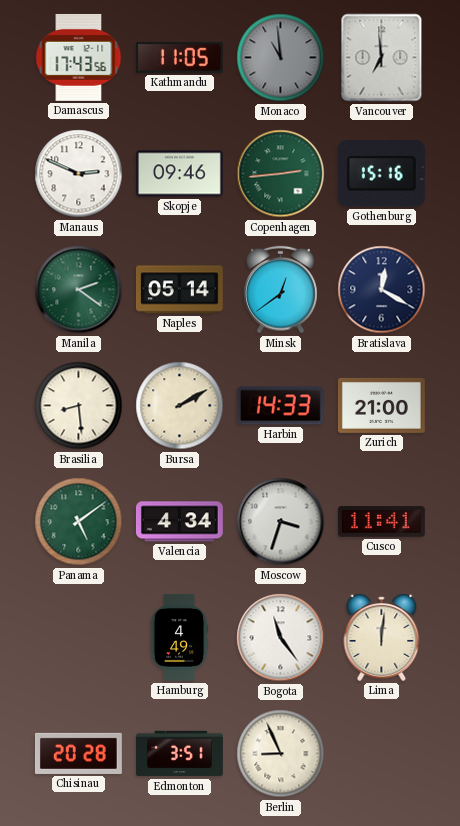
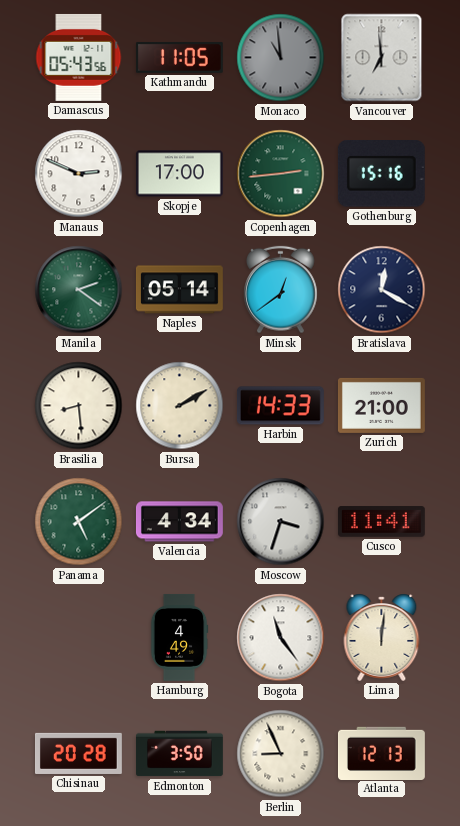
Damascus: 17:43 -> 05:43 (79, 57)
Skopje: 09:46 -> 17:00 (179, 174)
Edmonton: 3:51 -> 3:50 (180, 754)
Atlanta: none -> 12:13 (382, 753)
